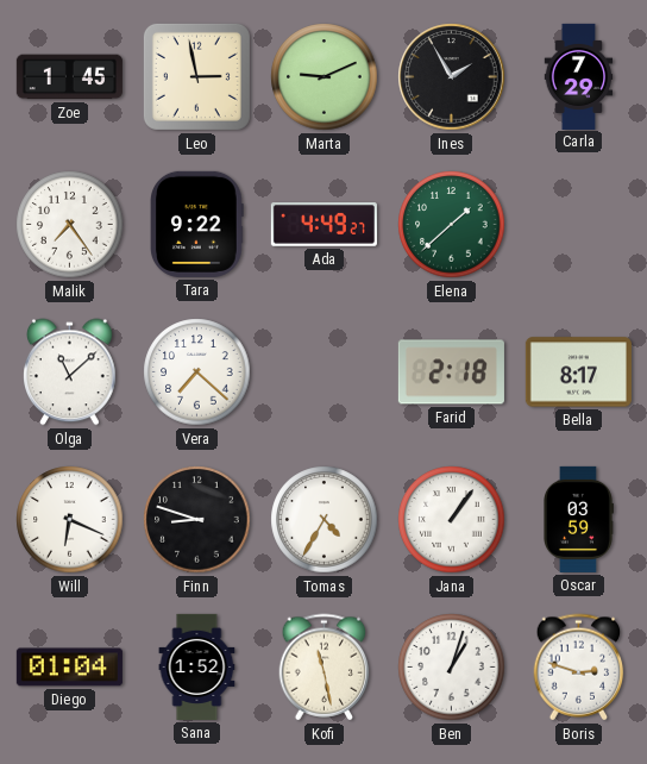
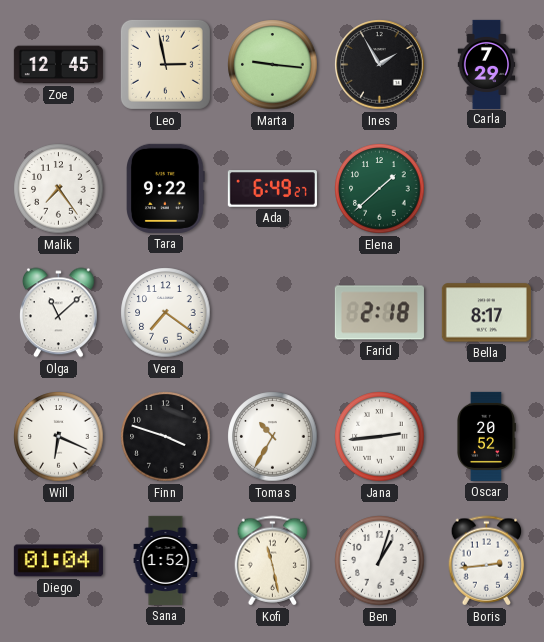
Zoe: 1:45 -> 12:45 (58, 65)
Marta: 9:11 -> 9:16 (273, 65)
Ada: 4:49 -> 6:49 (272, 189)
Vera: 7:22 -> 7:21 (166, 313)
Finn: 8:48 -> 3:48 (166, 437)
Tomas: 4:35 -> 10:35 (273, 437)
Jana: 1:06 -> 2:44 (380, 437)
Oscar: 03:59 -> 20:52 (487, 436)
Boris: 2:48 -> 2:44 (487, 561)
